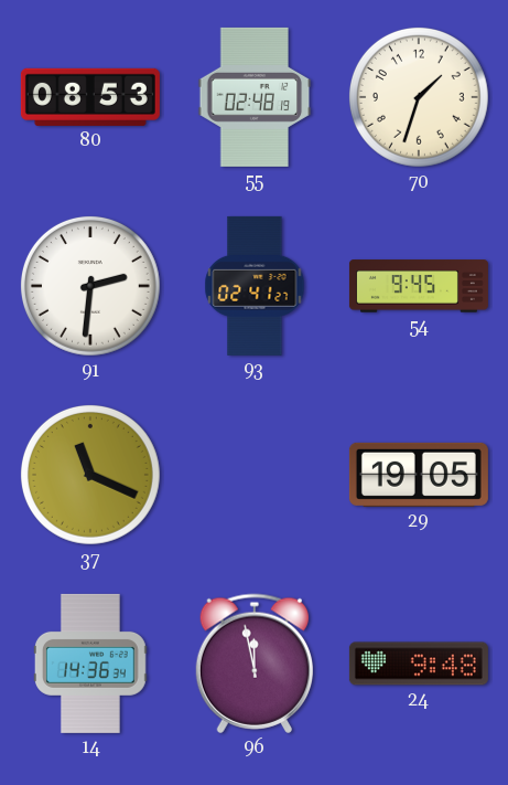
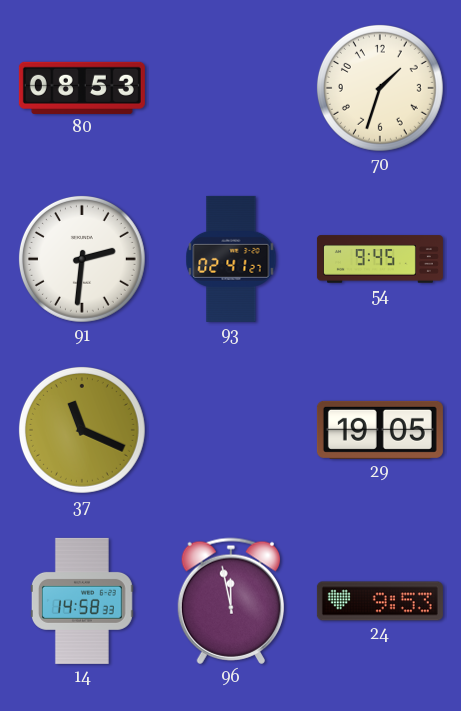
55: 02:48 -> none (255, 97)
14: 14:36 -> 14:58 (82, 601)
24: 9:48 -> 9:53 (380, 601)
